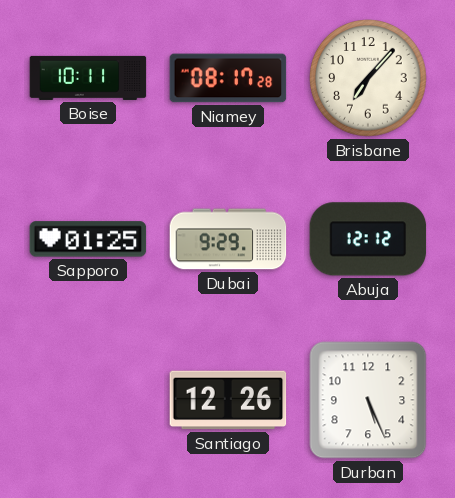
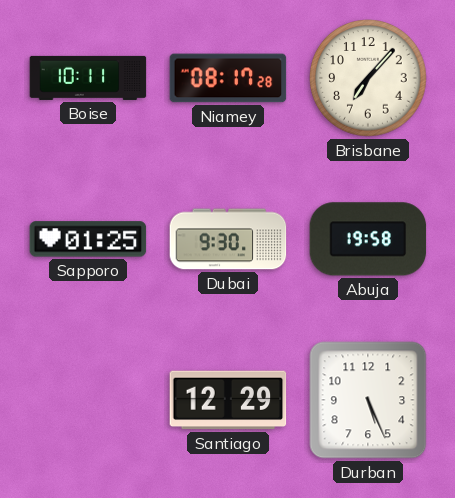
Dubai: 9:29 -> 9:30 (228, 239)
Abuja: 12:12 -> 19:58 (368, 239)
Santiago: 12:26 -> 12:29 (228, 400)
